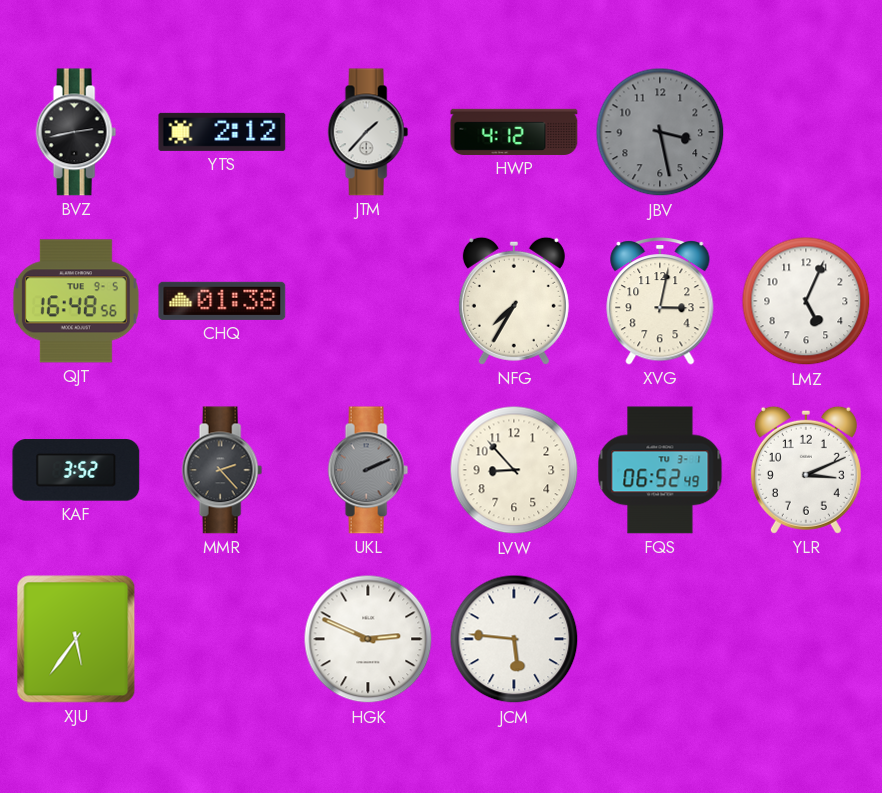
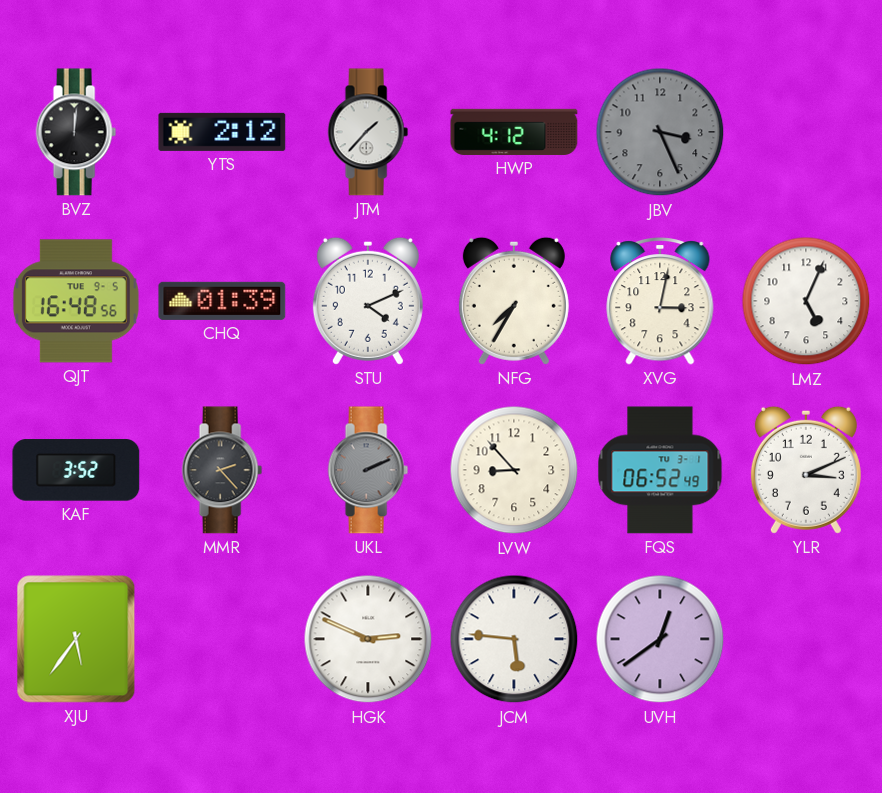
BVZ: 2:43 -> 12:01 (76, 132)
JBV: 3:28 -> 3:26 (660, 132)
CHQ: 01:38 -> 01:39 (222, 301)
STU: none -> 4:11 (368, 301)
UVH: none -> 12:39 (660, 639)
